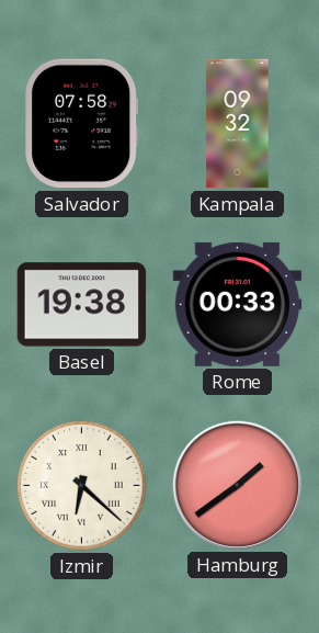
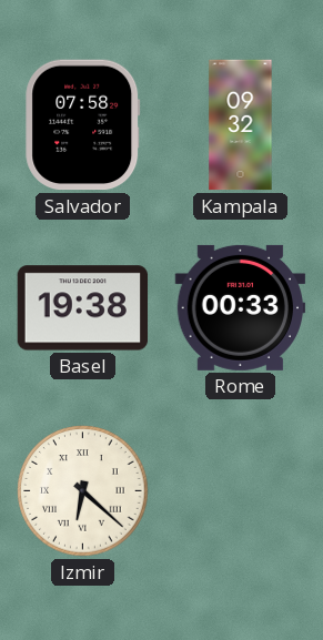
Hamburg: 1:39 -> none (237, 485)
